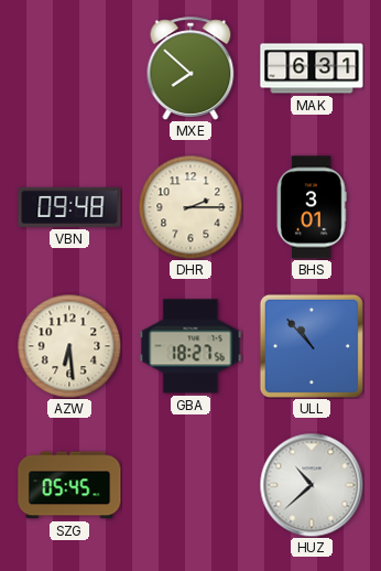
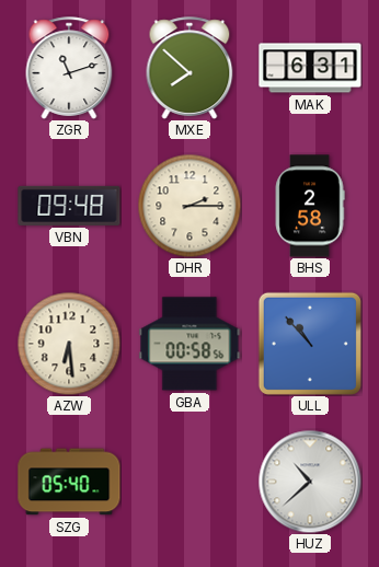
ZGR: none -> 11:12 (69, 68)
BHS: 3:01 -> 2:58 (310, 206)
GBA: 18:27 -> 00:58 (190, 344)
SZG: 05:45 -> 05:40 (69, 482)
